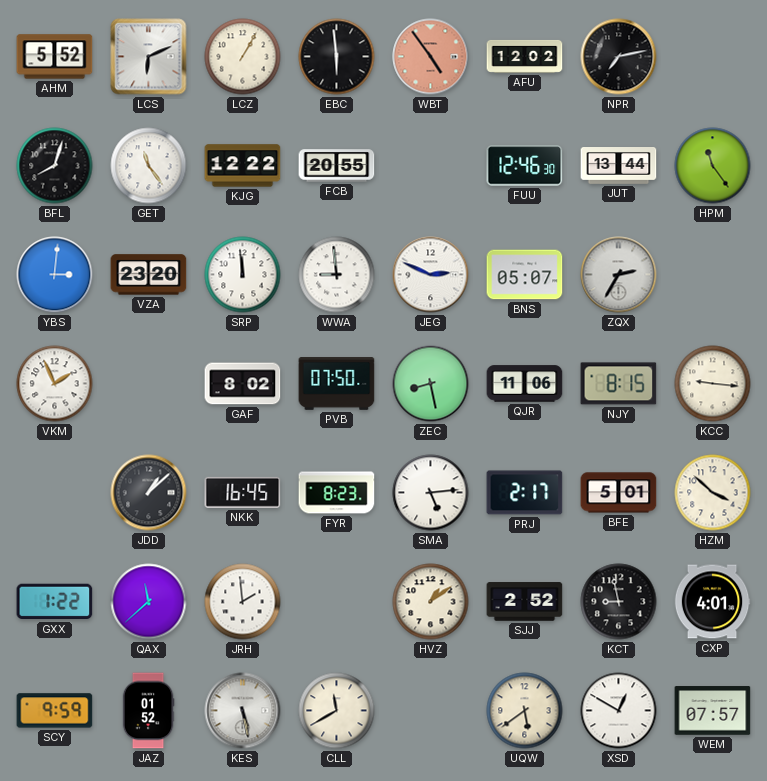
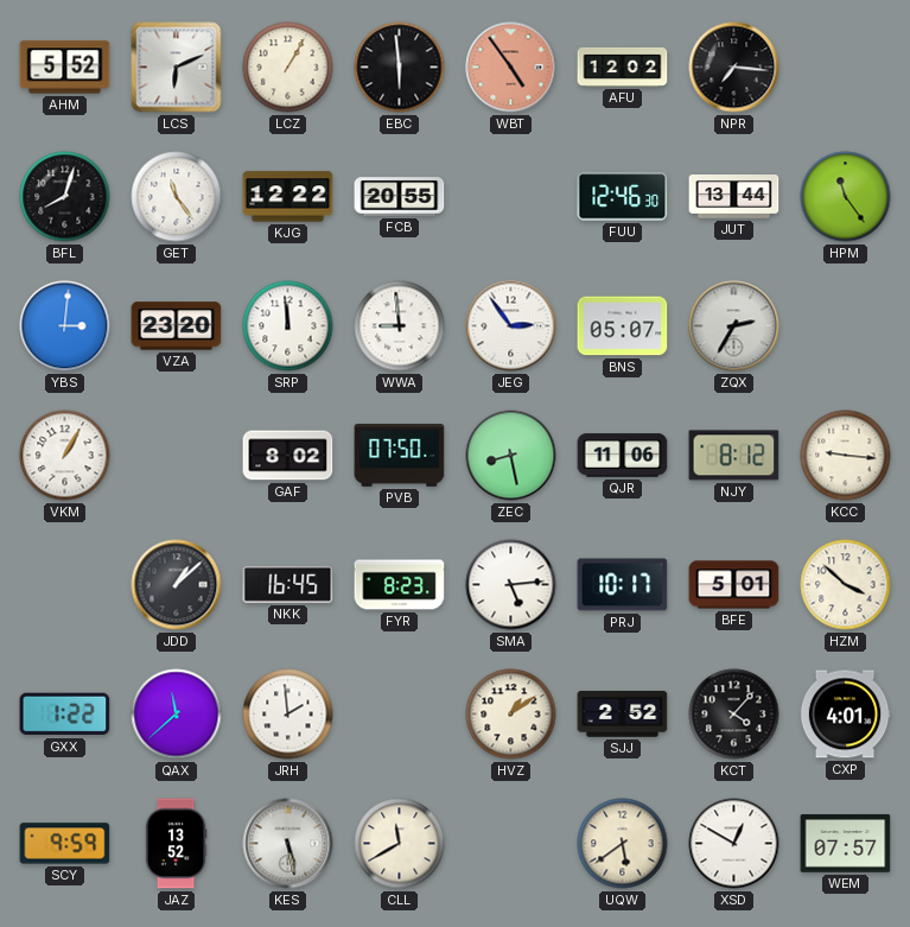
NPR: 7:13 -> 7:16 (734, 68)
JEG: 2:49 -> 2:54 (511, 326)
VKM: 1:56 -> 1:05 (65, 456)
NJY: 8:15 -> 8:12 (734, 456)
PRJ: 2:17 -> 10:17 (623, 585)
KCT: 8:58 -> 4:07 (734, 715)
JAZ: 01:52 -> 13:52 (176, 844)
